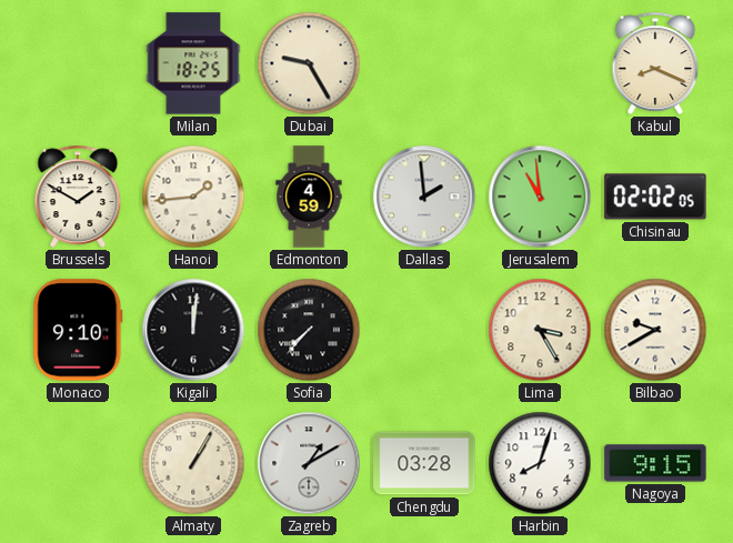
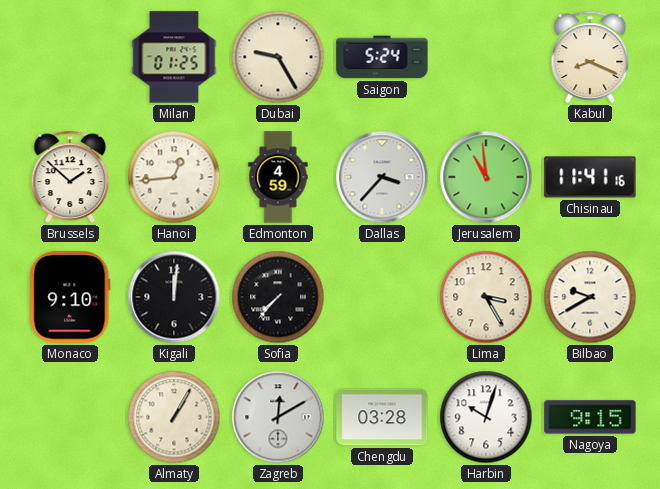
Milan: 18:25 -> 01:25 (174, 57)
Saigon: none -> 5:24 (382, 57)
Brussels: 1:50 -> 1:52 (70, 177)
Hanoi: 1:44 -> 12:44 (174, 177)
Dallas: 1:59 -> 3:37 (382, 177)
Chisinau: 02:02 -> 11:41 (590, 177)
Zagreb: 1:10 -> 12:10 (278, 417)
Harbin: 8:03 -> 10:03 (486, 417)
